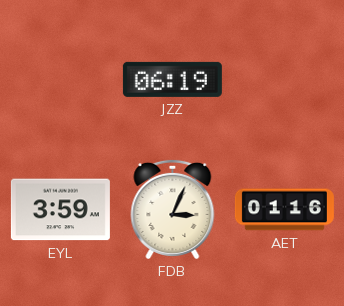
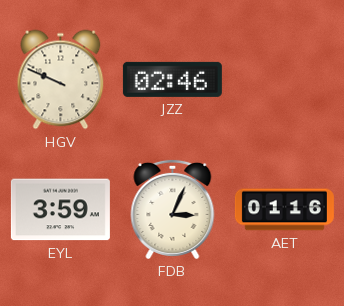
HGV: none -> 9:49 (61, 80)
JZZ: 06:19 -> 02:46 (172, 79)
